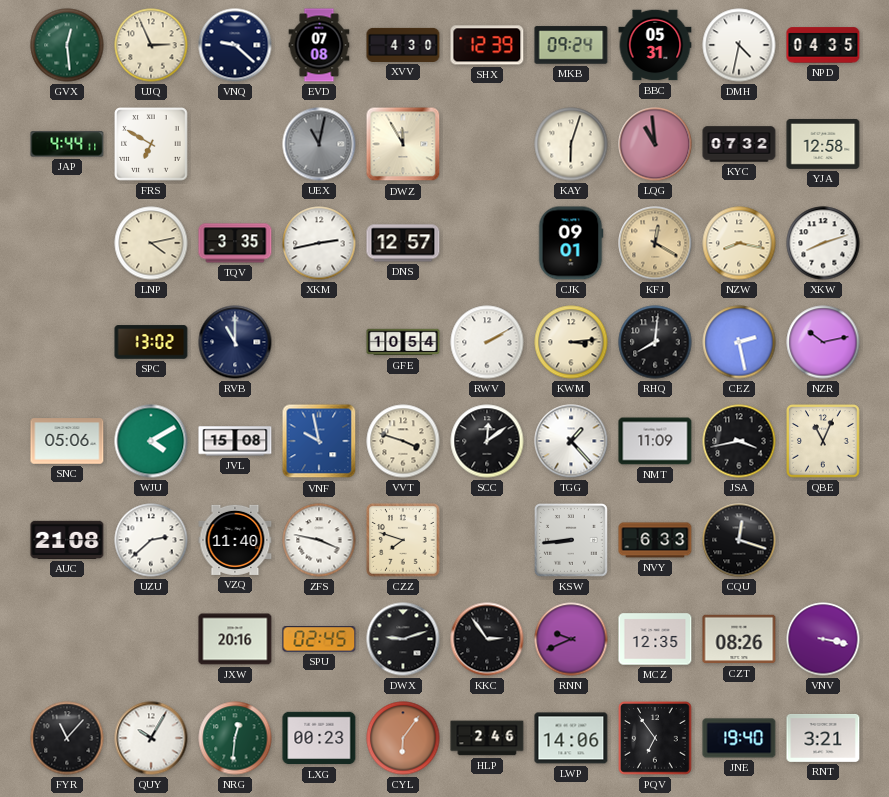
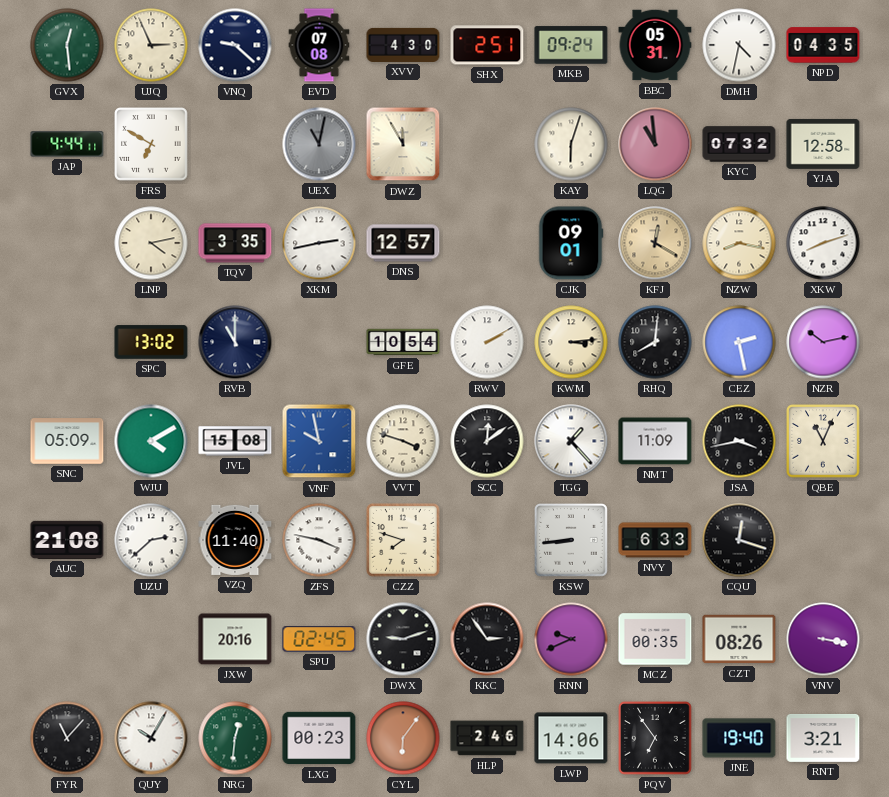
SHX: 12:39 -> 2:51 (487, 45)
SNC: 05:06 -> 05:09 (67, 441)
MCZ: 12:35 -> 00:35 (655, 639)
